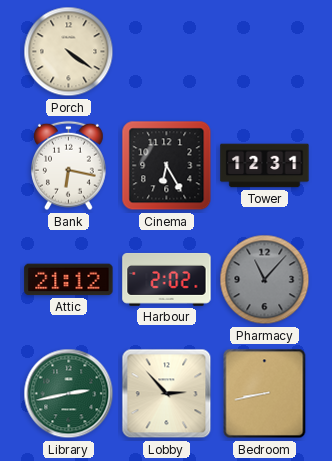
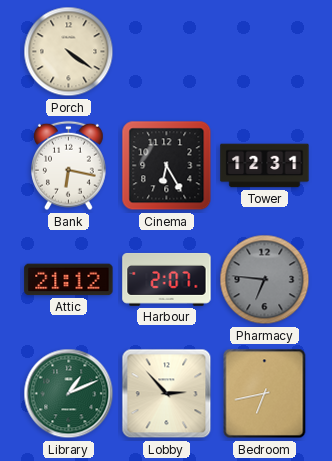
Harbour: 2:02 -> 2:07 (167, 279)
Pharmacy: 11:07 -> 6:46 (265, 280)
Library: 2:43 -> 1:11 (69, 394)
Bedroom: 8:43 -> 6:43 (265, 394)
